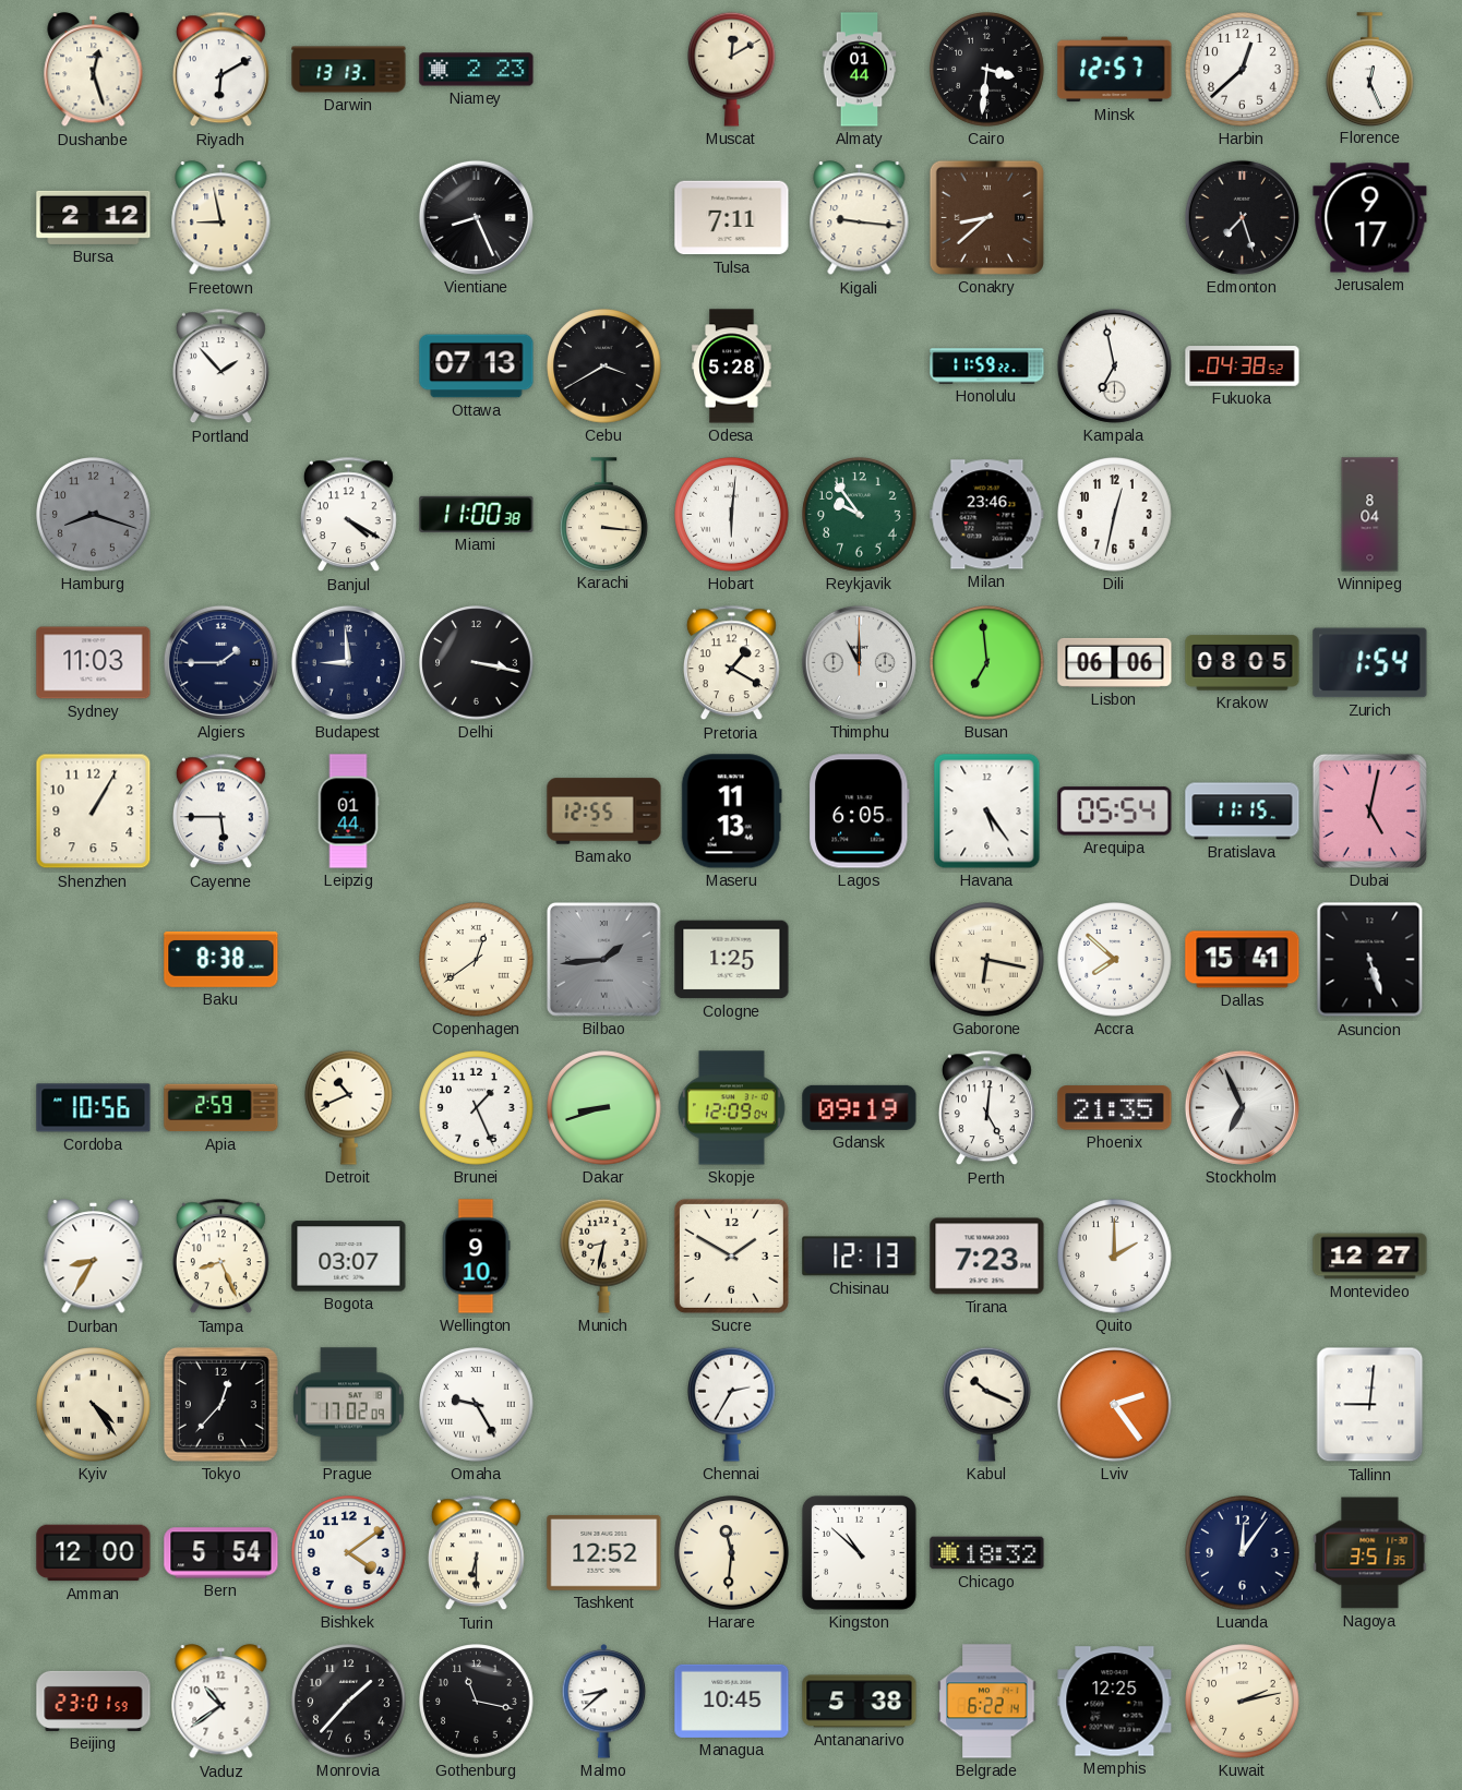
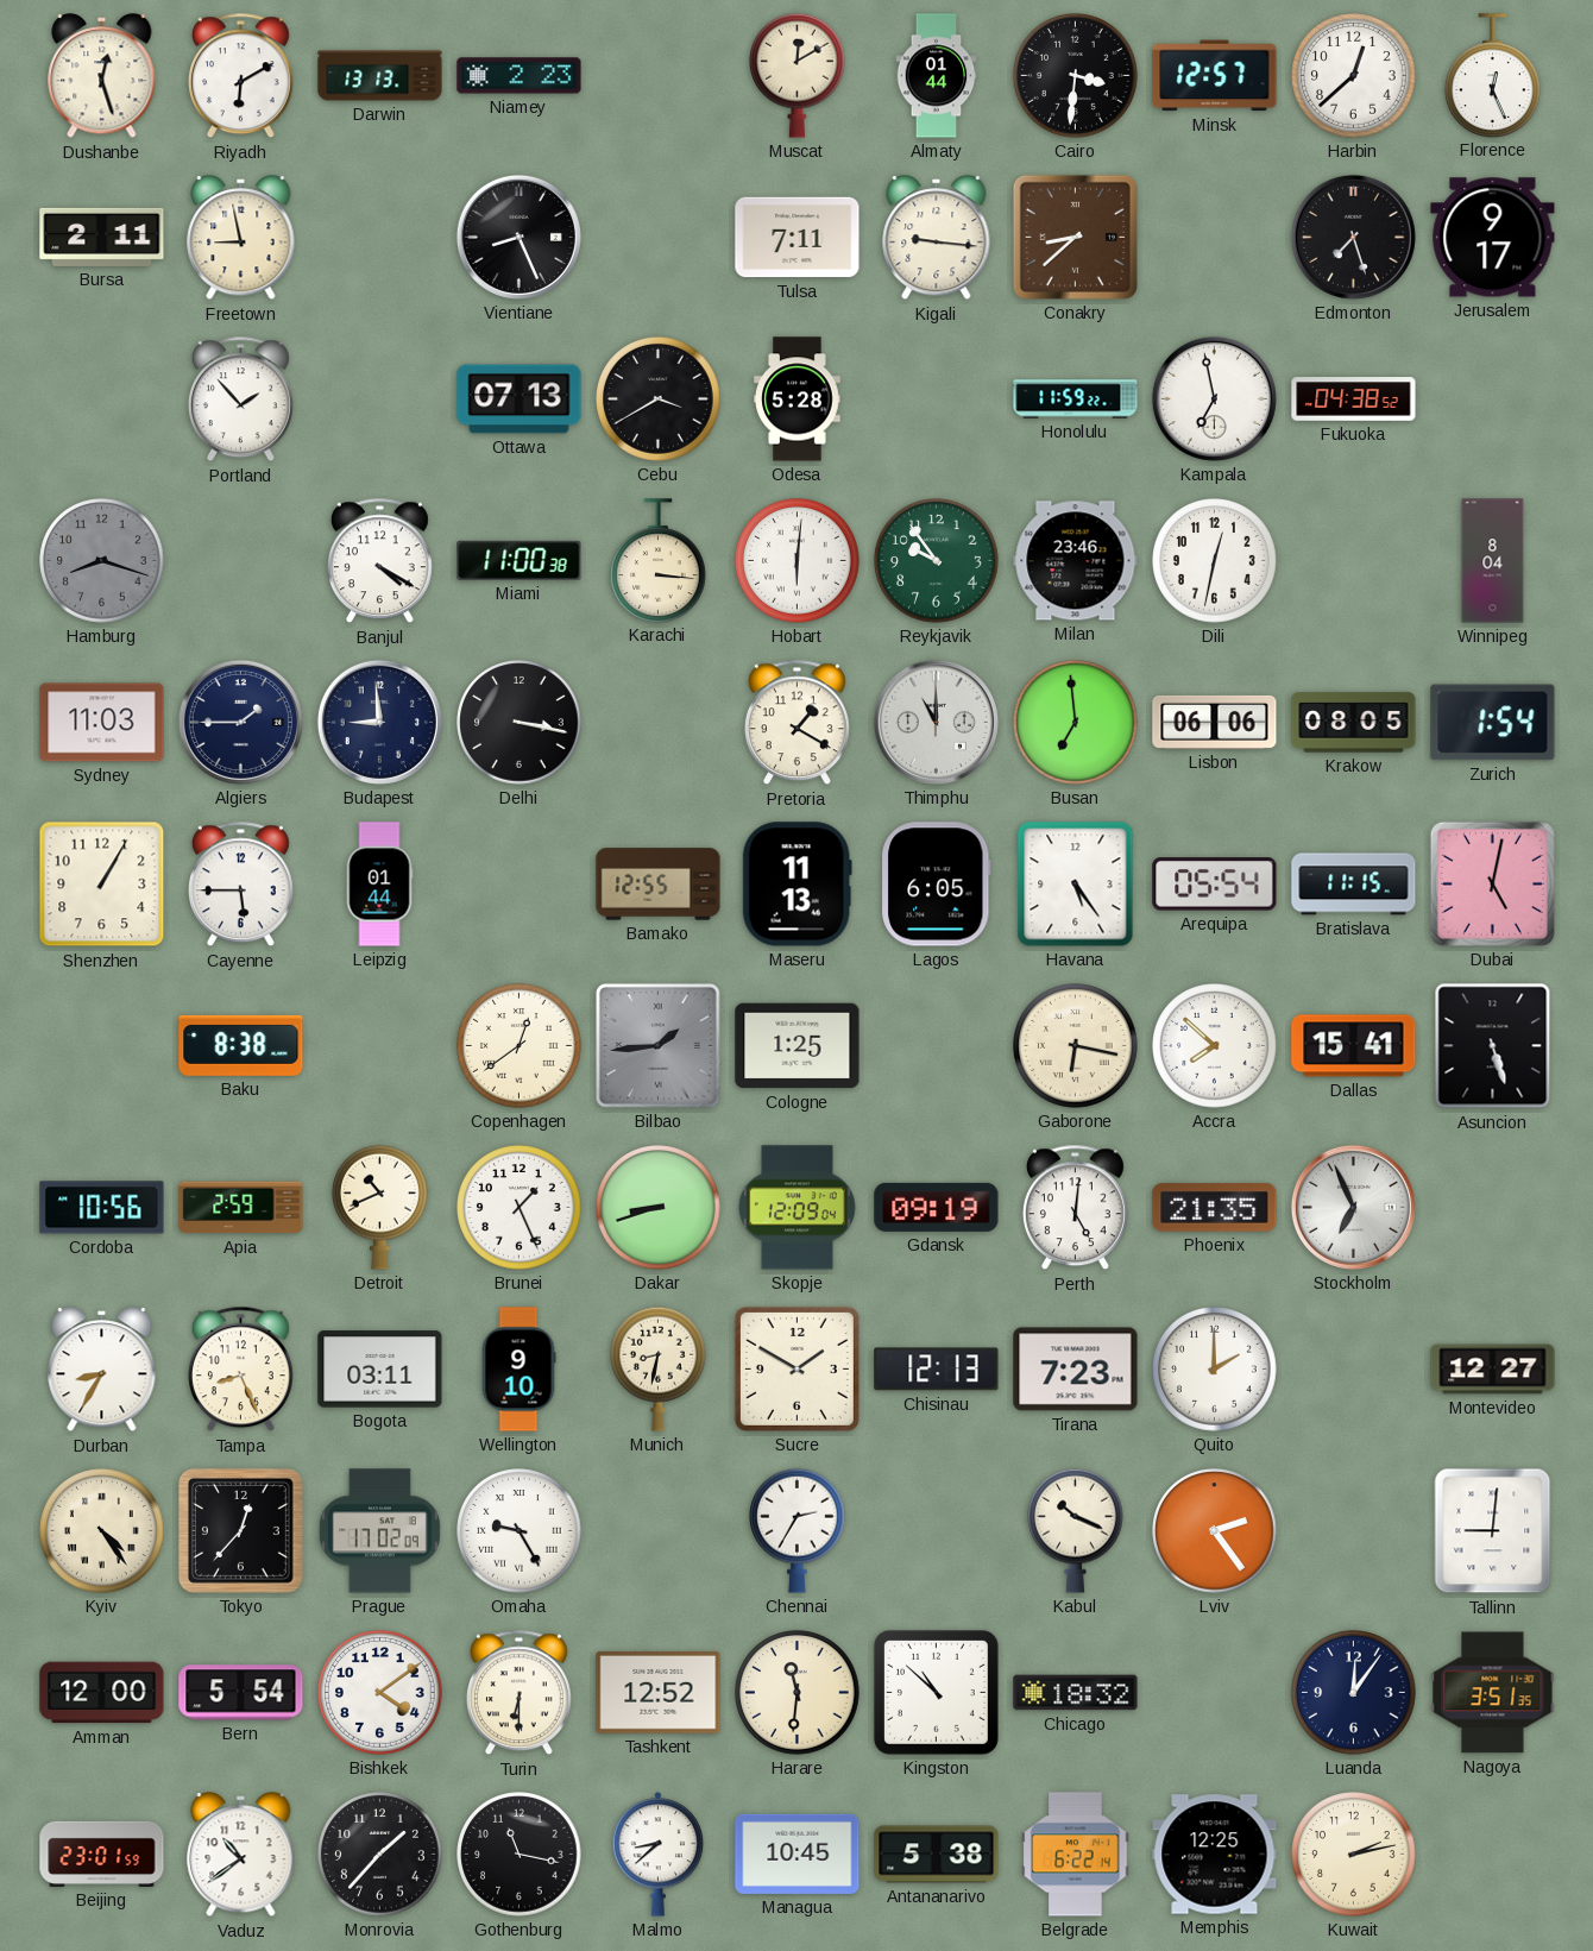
Bursa: 2:12 -> 2:11 (102, 237)
Bogota: 03:07 -> 03:11 (380, 1370)
